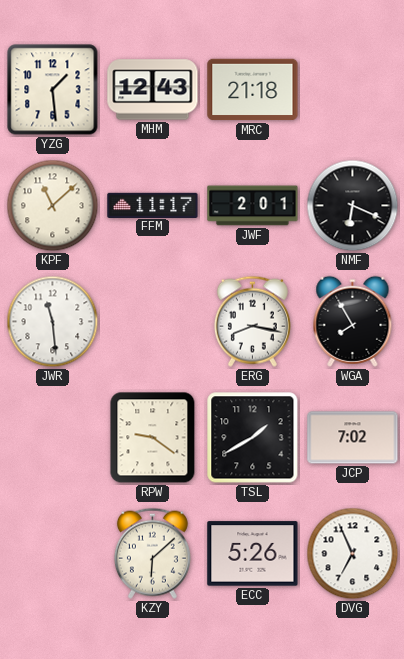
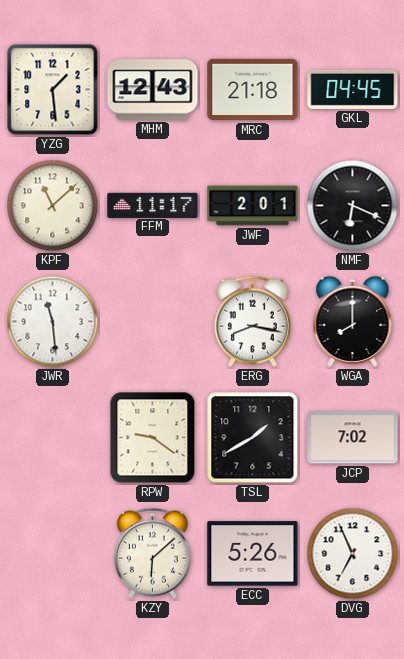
GKL: none -> 04:45 (353, 89)
WGA: 7:55 -> 8:00 (353, 321)
